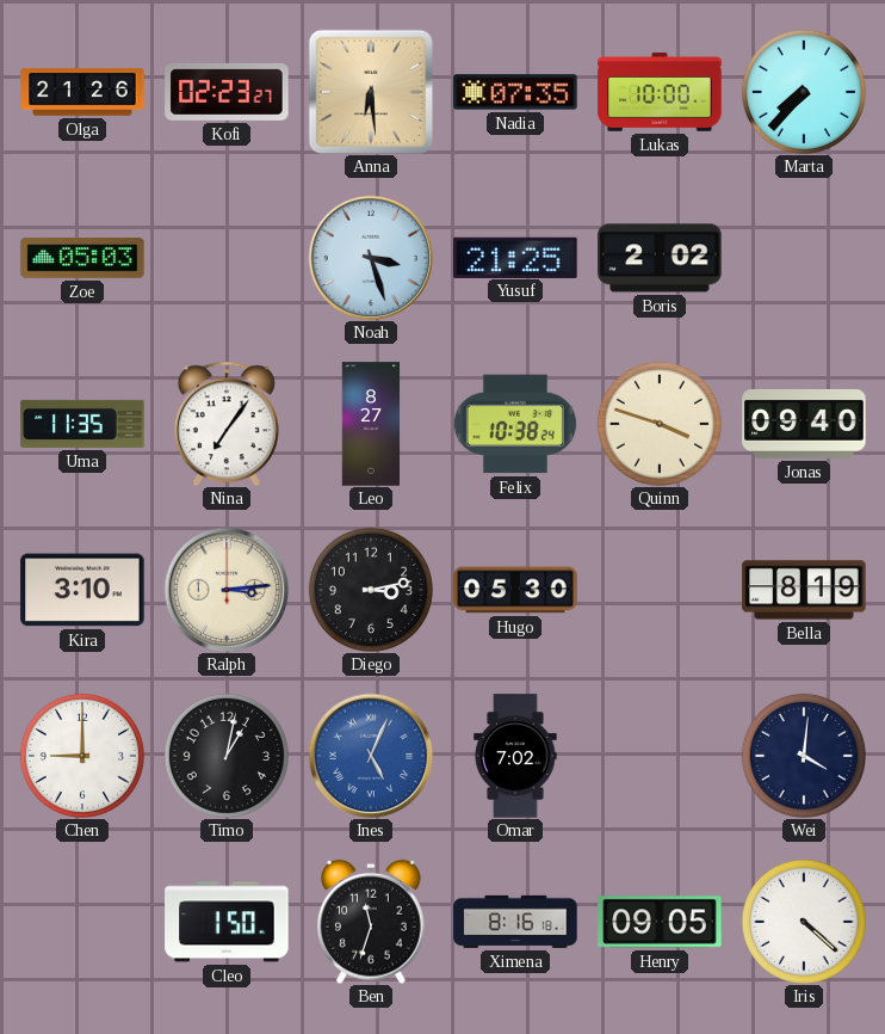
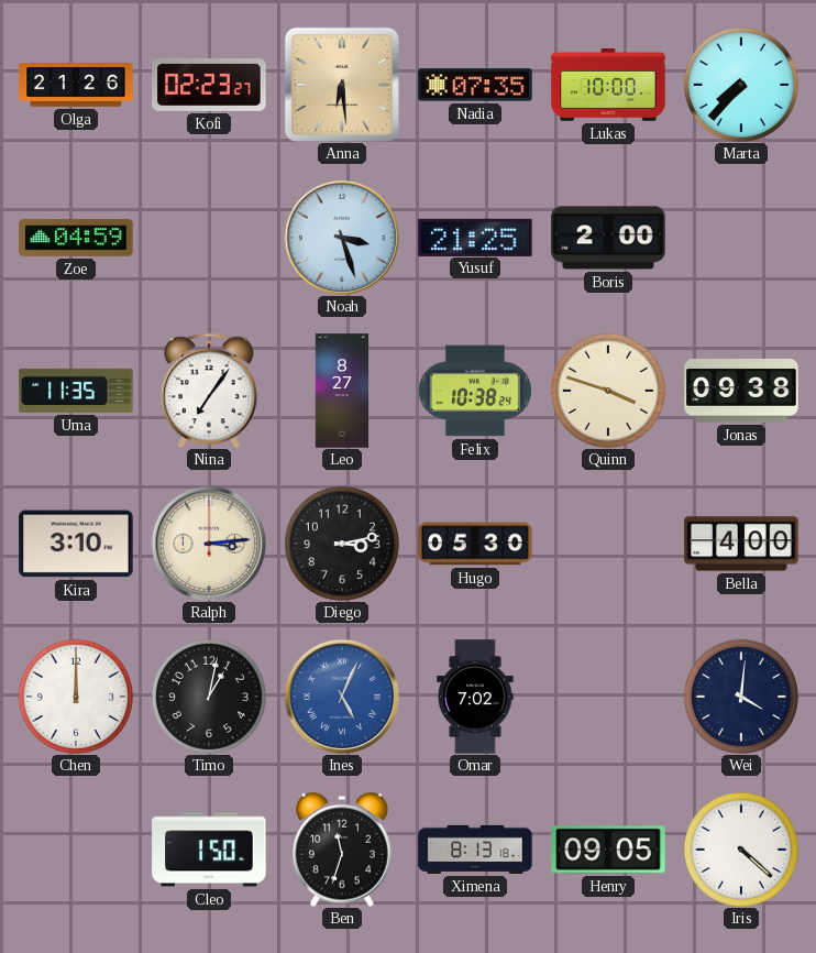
Zoe: 05:03 -> 04:59 (76, 239)
Boris: 2:02 -> 2:00 (608, 238)
Jonas: 09:40 -> 09:38 (741, 391)
Bella: 8:19 -> 4:00 (741, 544)
Chen: 9:00 -> 12:00 (76, 697)
Ximena: 8:16 -> 8:13 (475, 850)
